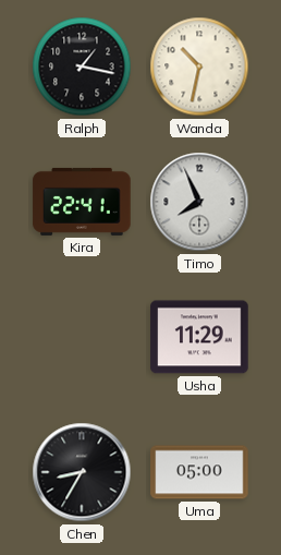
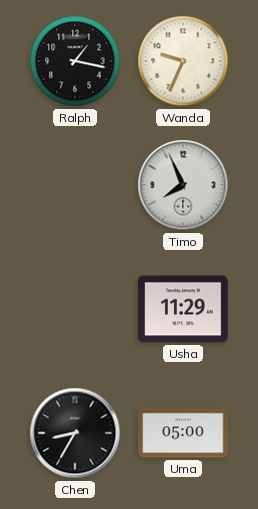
Wanda: 10:32 -> 9:34 (183, 61)
Kira: 22:41 -> none (82, 202)
